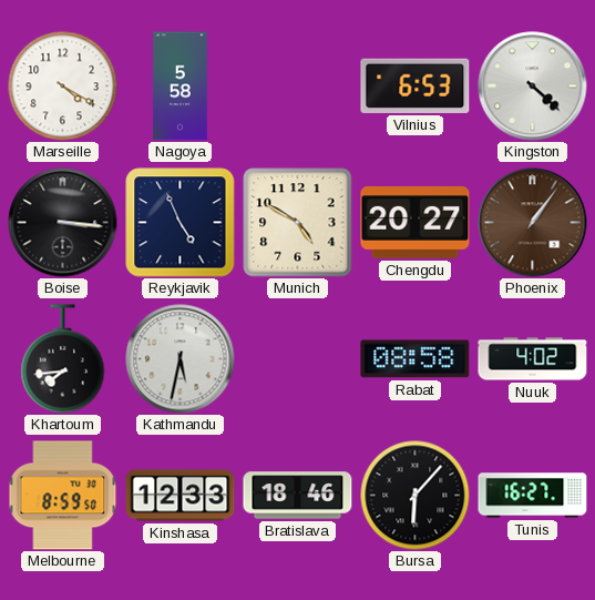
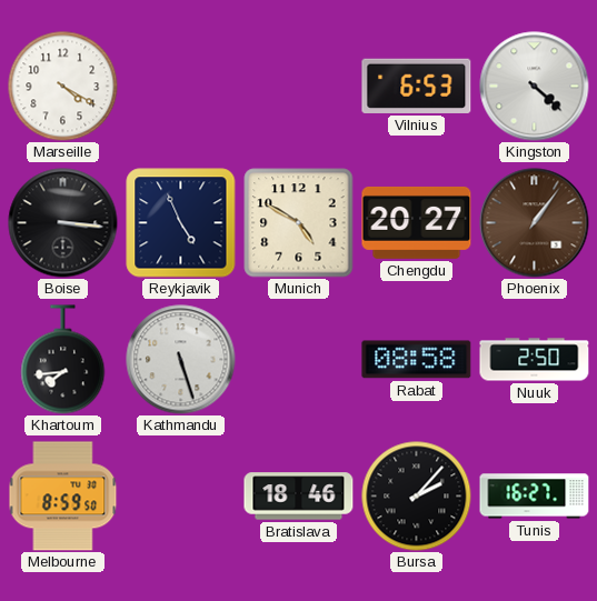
Nagoya: 5:58 -> none (181, 87)
Kathmandu: 5:32 -> 5:27 (181, 360)
Nuuk: 4:02 -> 2:50 (535, 360)
Kinshasa: 12:33 -> none (181, 496)
Bursa: 6:07 -> 2:07 (417, 497)
